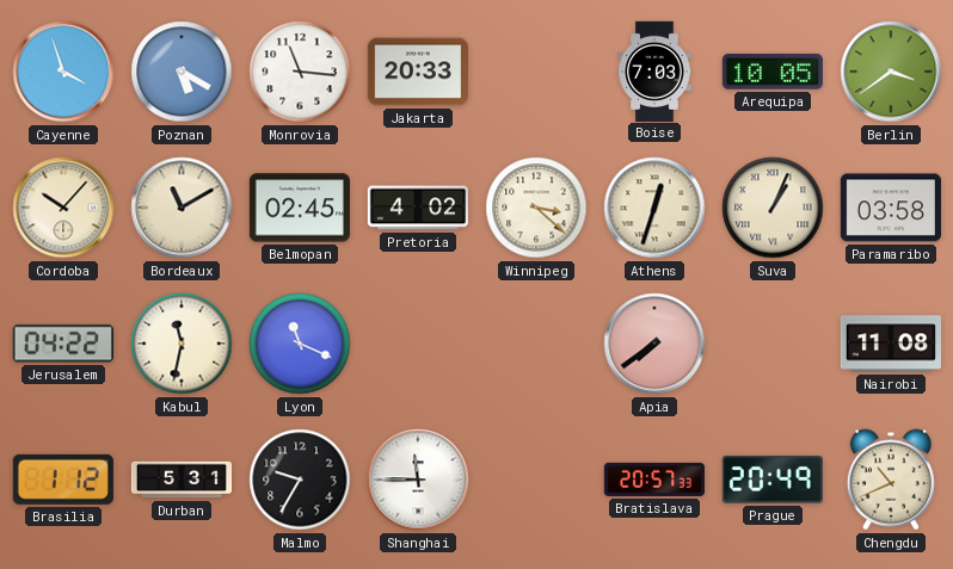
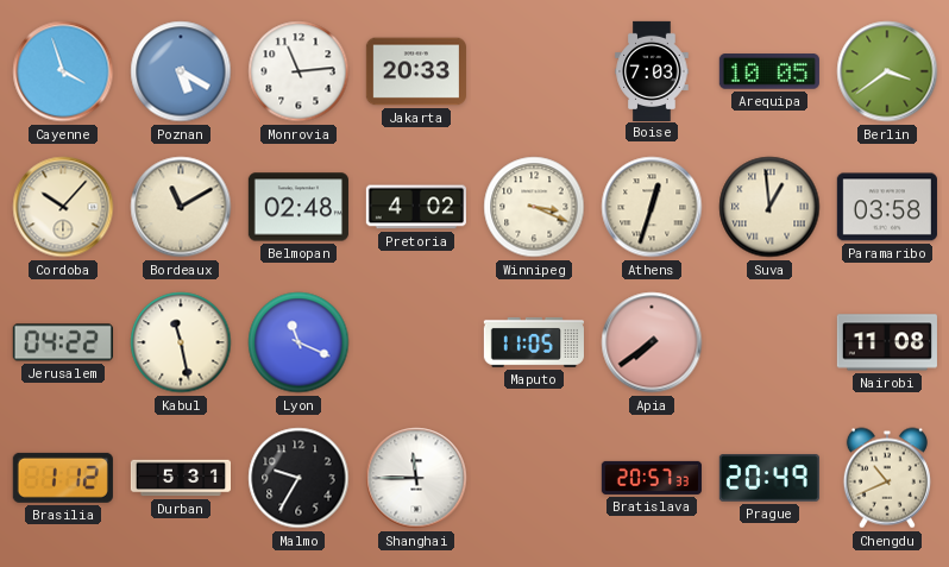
Monrovia: 11:16 -> 11:14 (298, 71)
Belmopan: 02:45 -> 02:48 (298, 207)
Winnipeg: 3:22 -> 3:19 (534, 207)
Suva: 1:04 -> 12:59 (769, 207)
Kabul: 11:32 -> 11:28 (181, 342)
Maputo: none -> 11:05 (534, 342)
